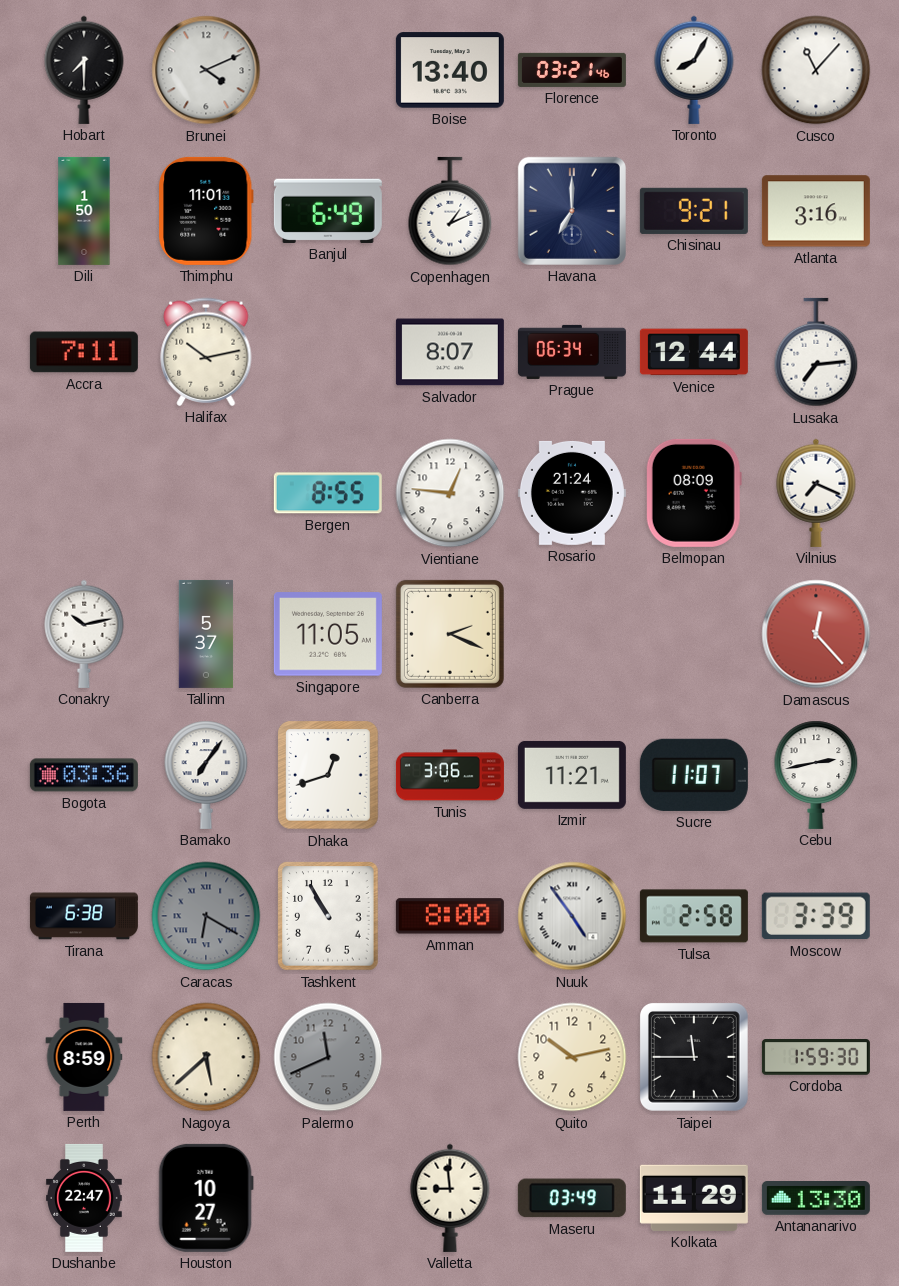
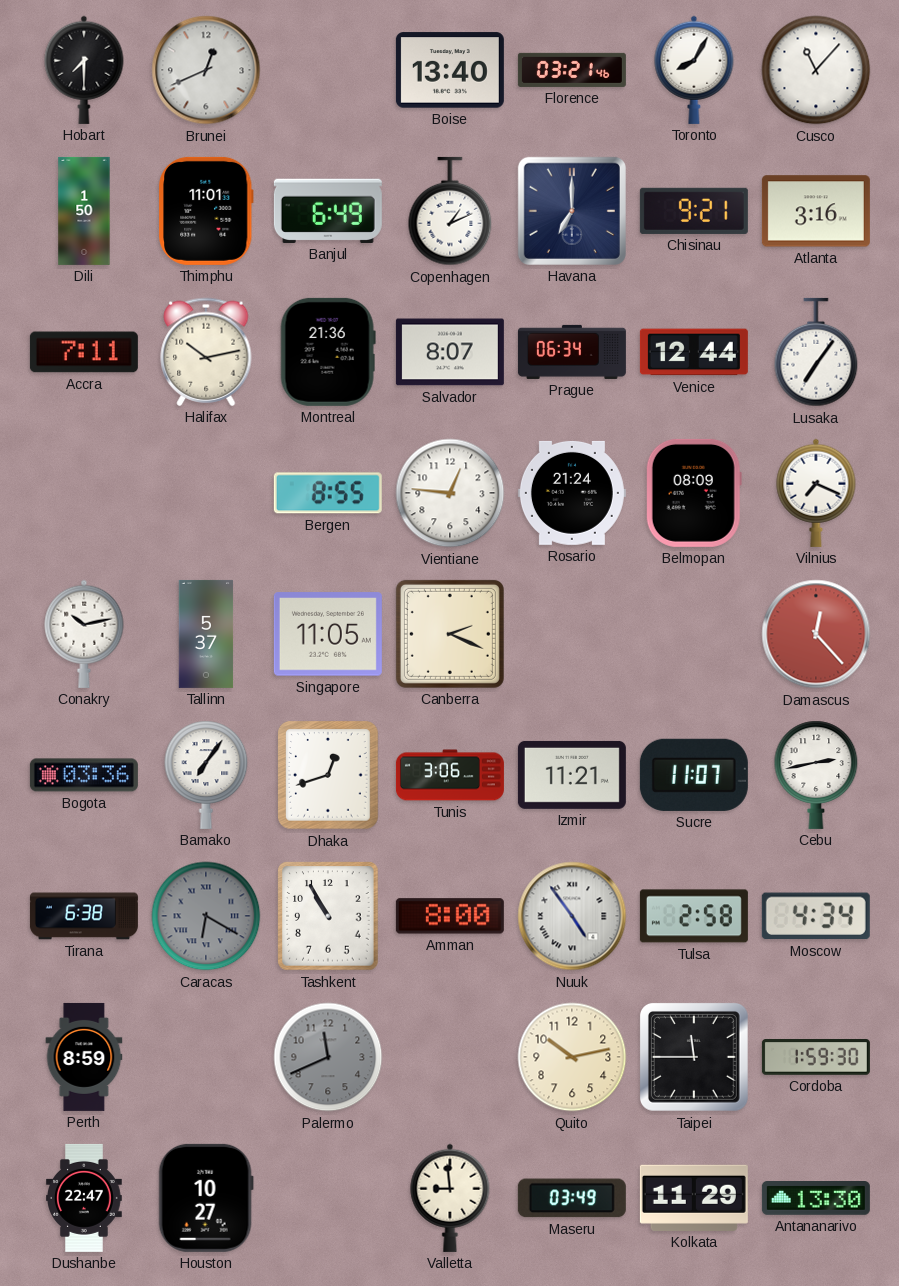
Brunei: 4:11 -> 12:41 (206, 70)
Montreal: none -> 21:36 (328, 352)
Lusaka: 7:14 -> 7:06 (816, 352)
Moscow: 3:39 -> 4:34 (816, 916)
Nagoya: 5:38 -> none (206, 1057)
